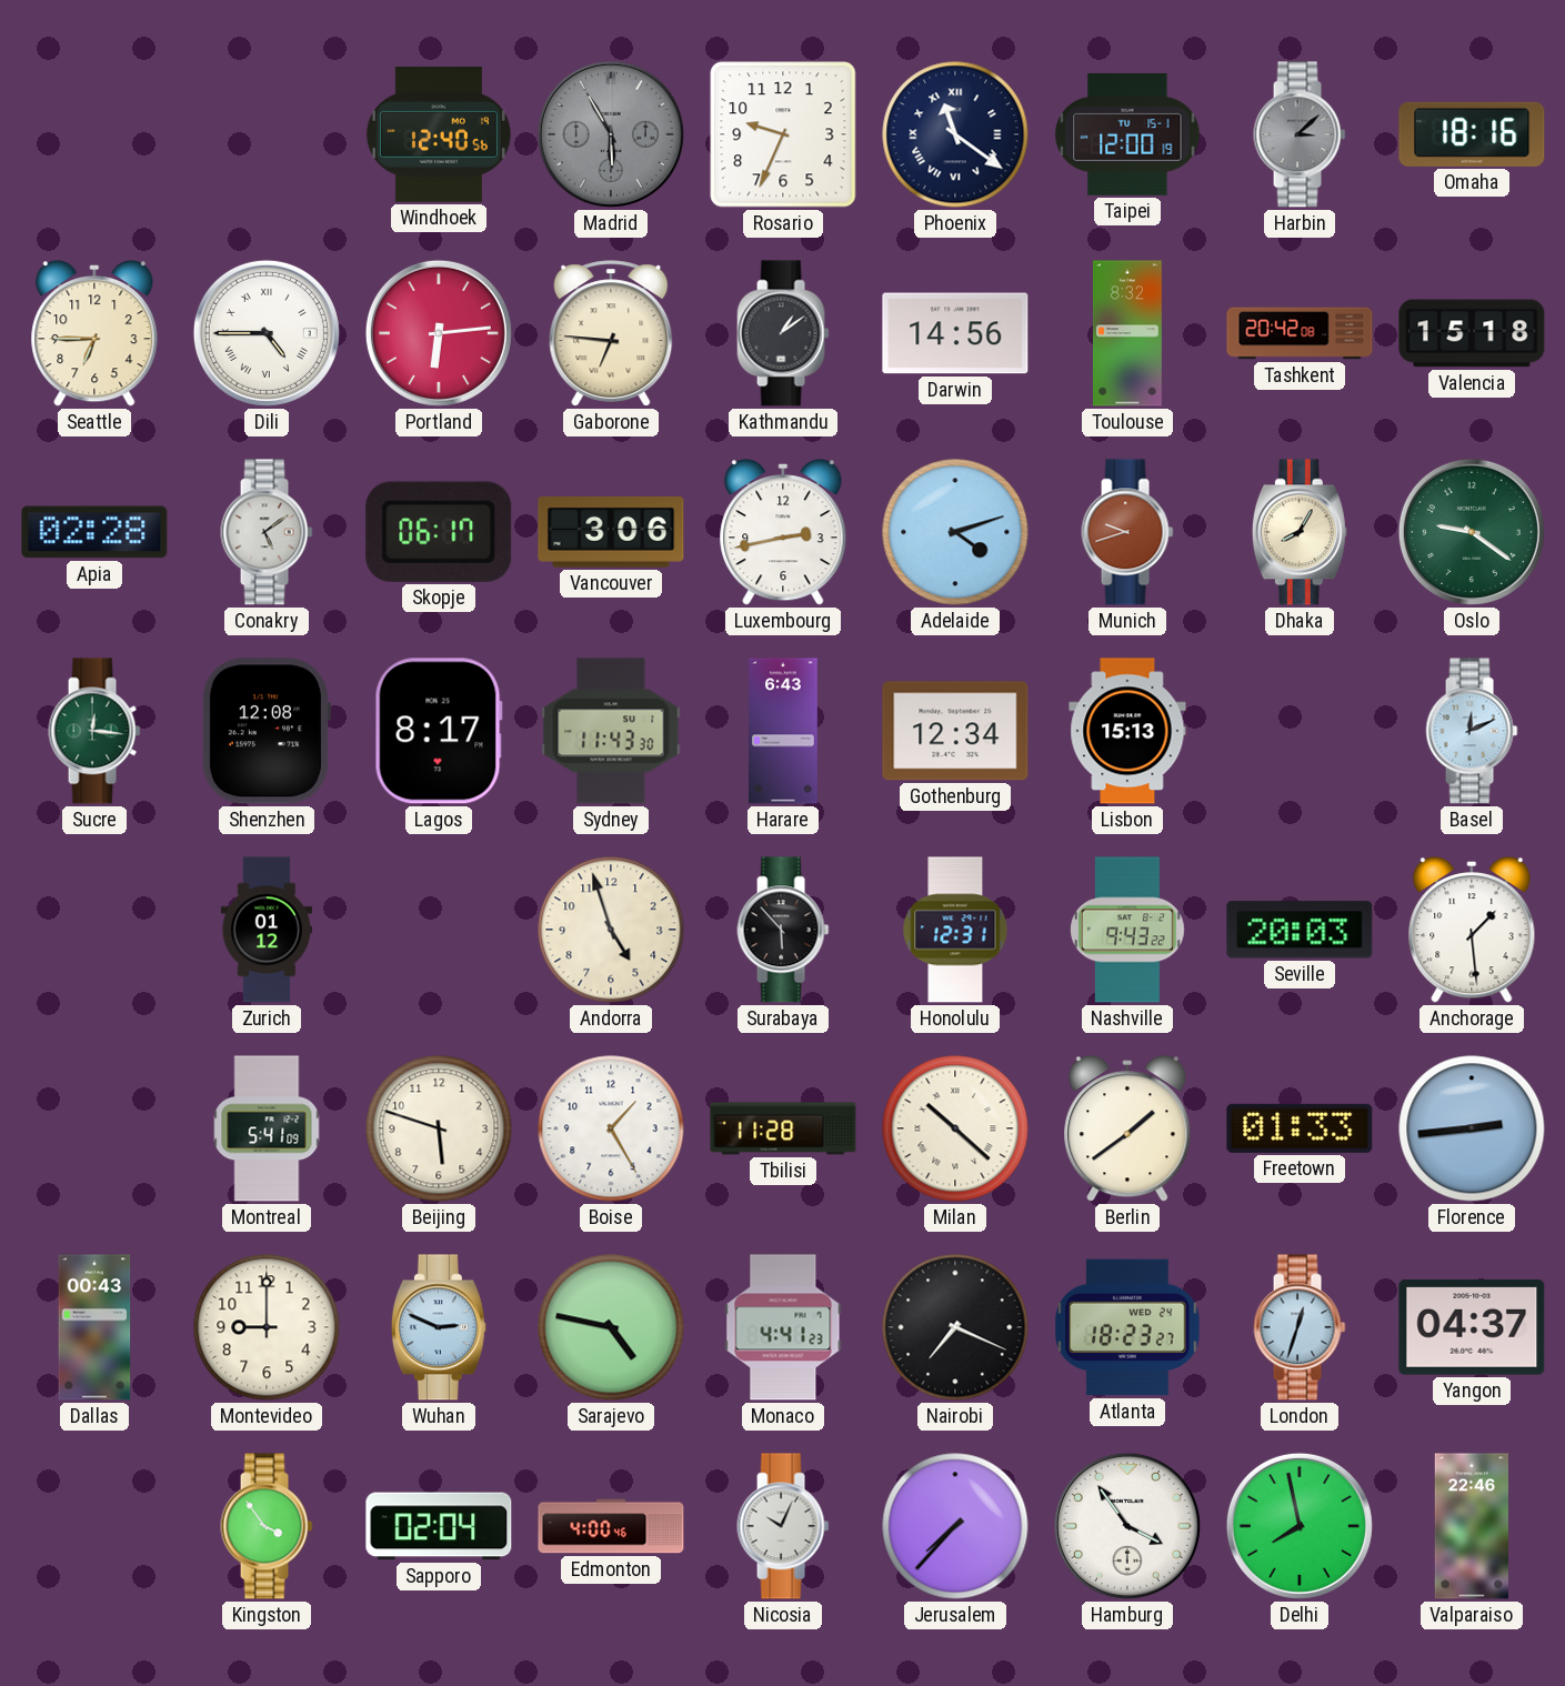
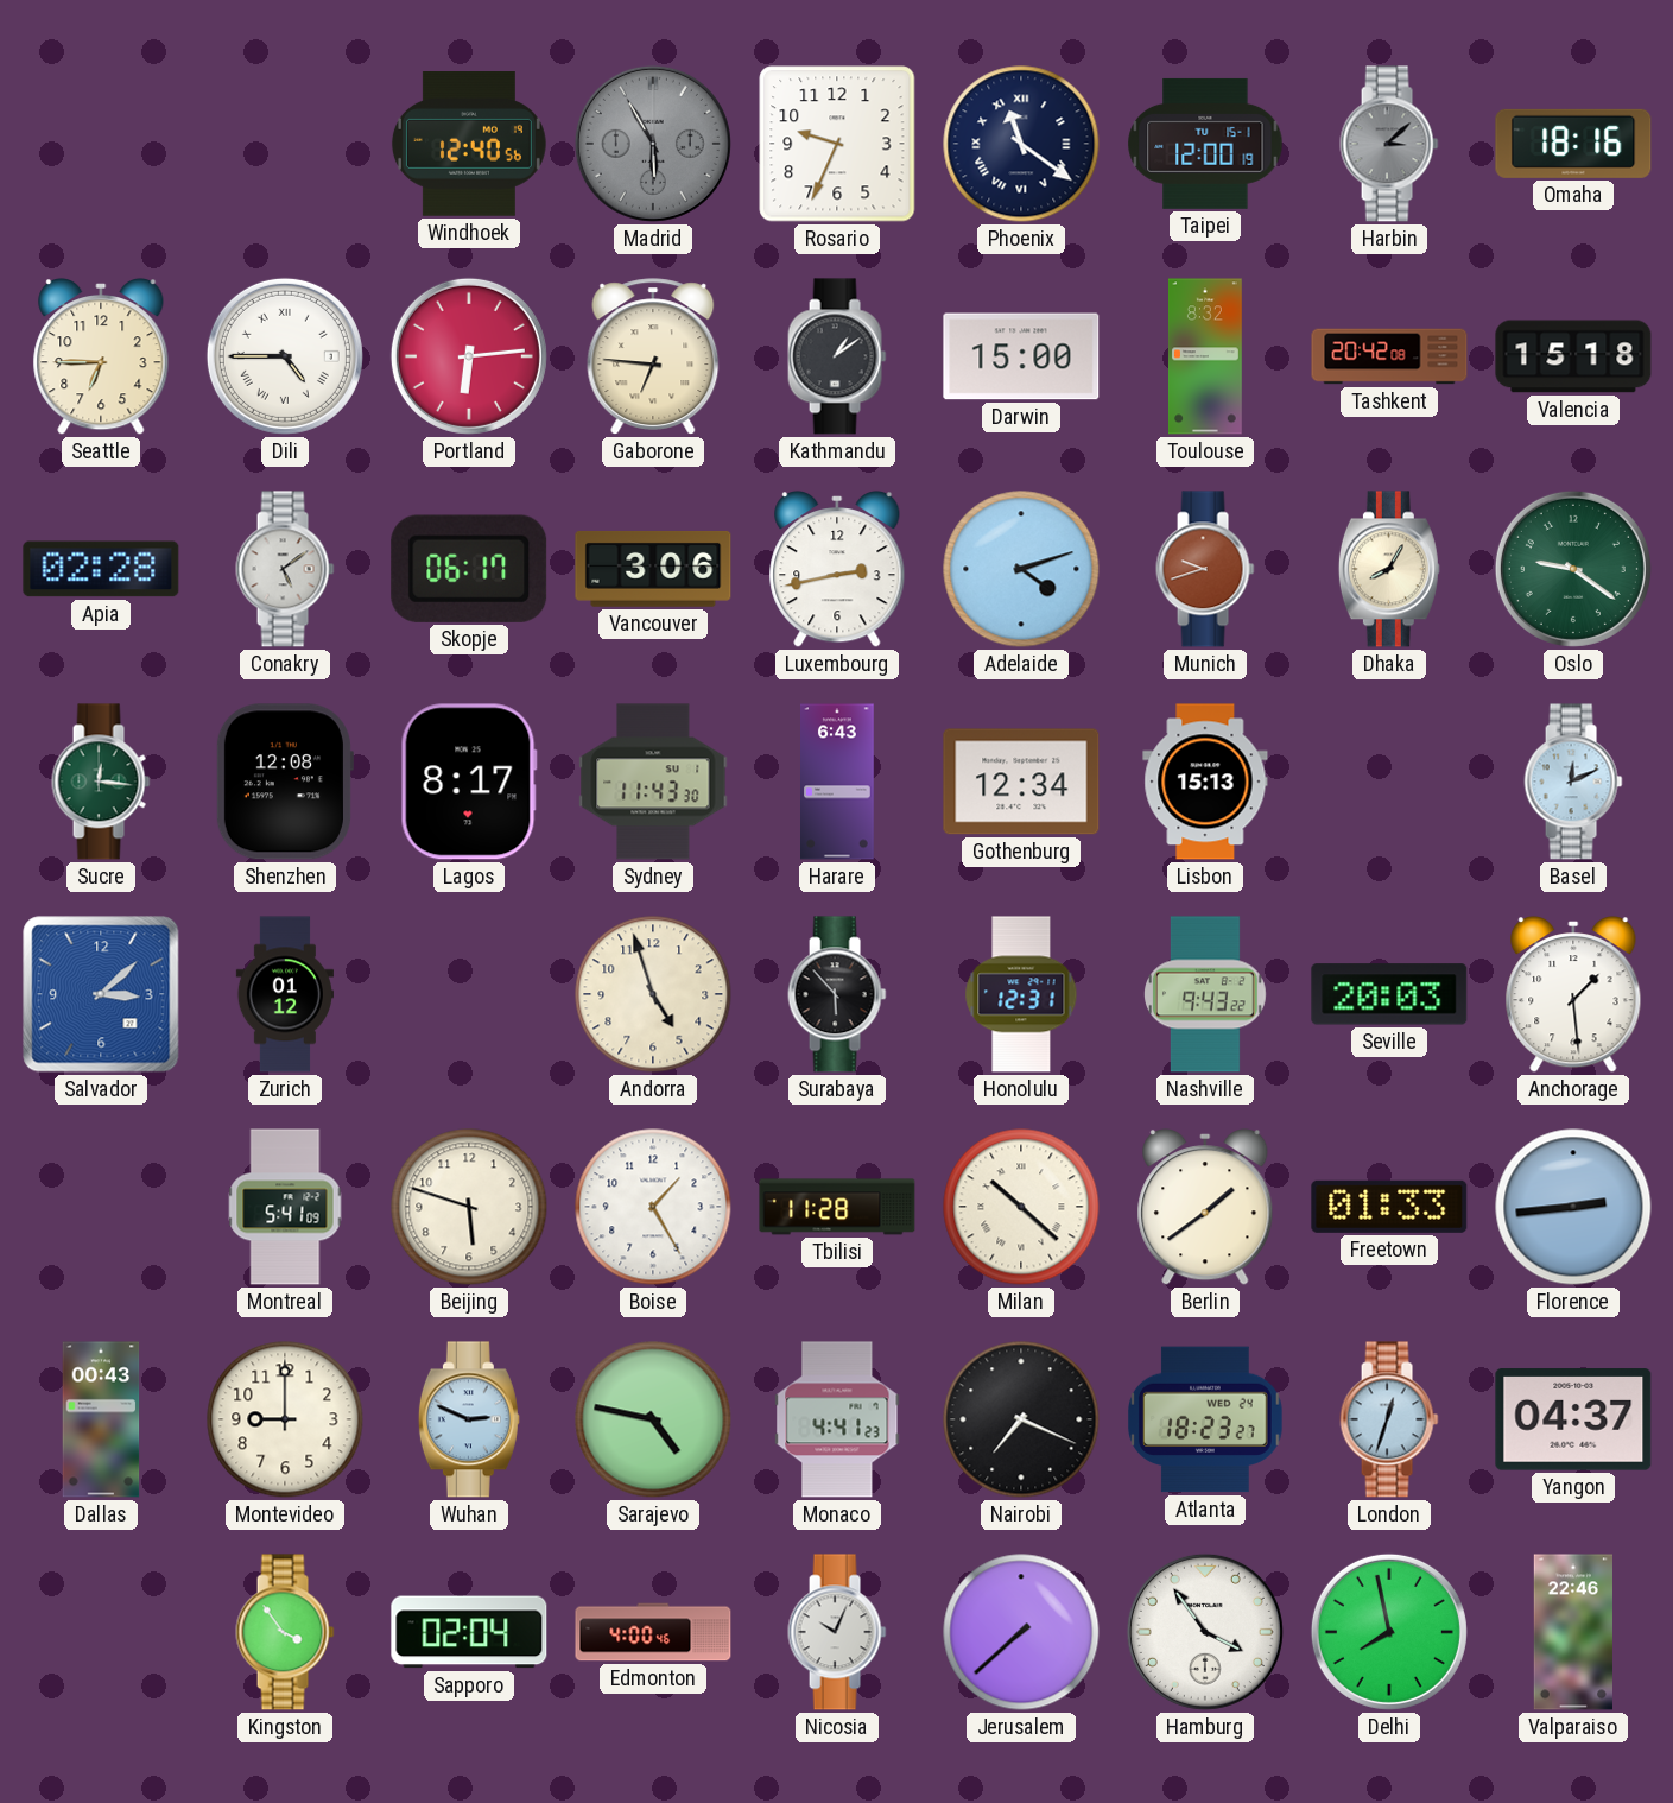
Darwin: 14:56 -> 15:00 (1021, 356)
Salvador: none -> 3:08 (101, 994)
Jerusalem: 7:37 -> 7:38 (1021, 1632)
